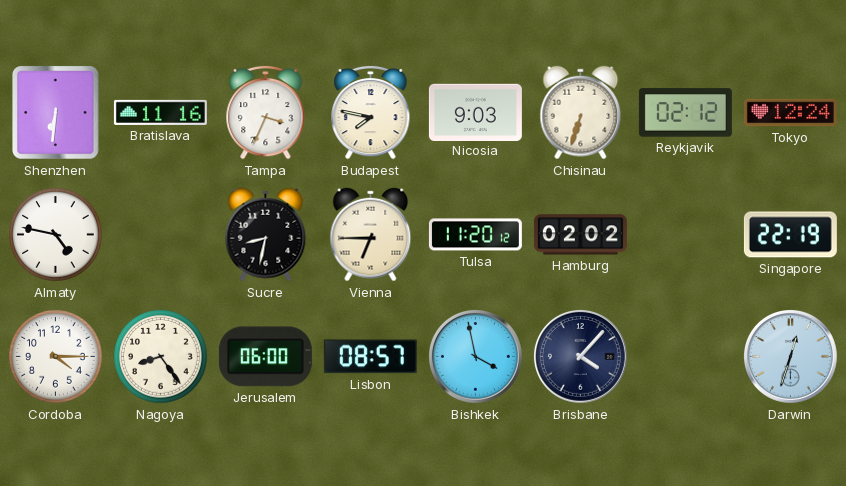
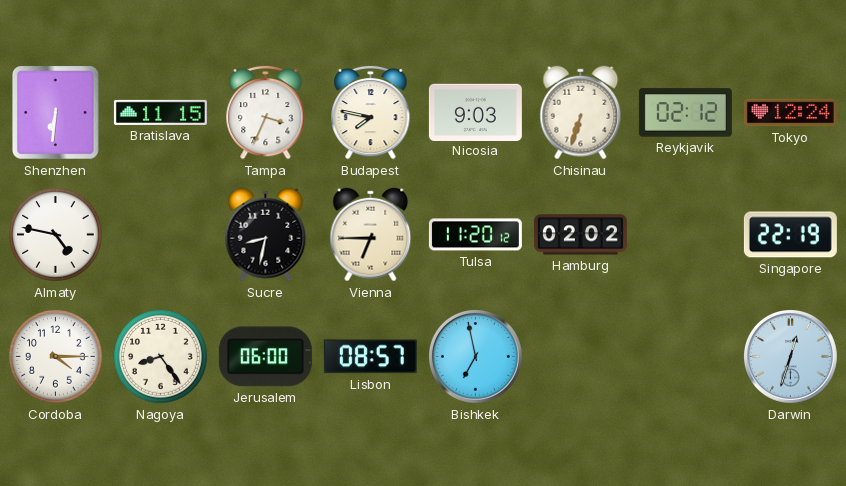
Bratislava: 11:16 -> 11:15 (160, 112)
Bishkek: 3:58 -> 6:58 (475, 356)
Brisbane: 4:07 -> none (580, 356)
